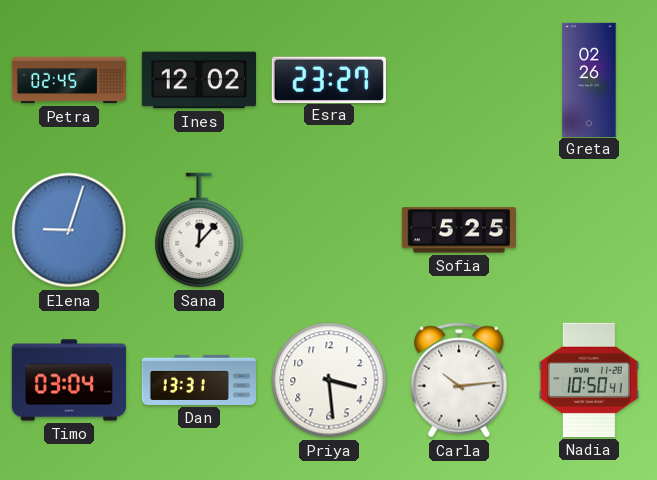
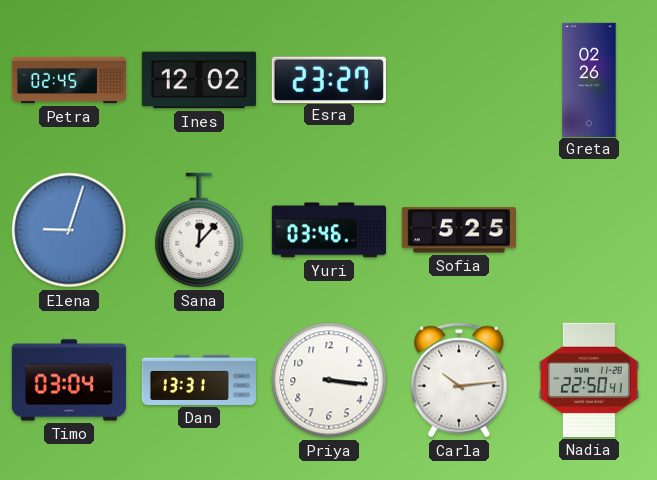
Yuri: none -> 03:46 (329, 230)
Priya: 3:29 -> 3:16 (329, 380)
Nadia: 10:50 -> 22:50 (589, 380)
